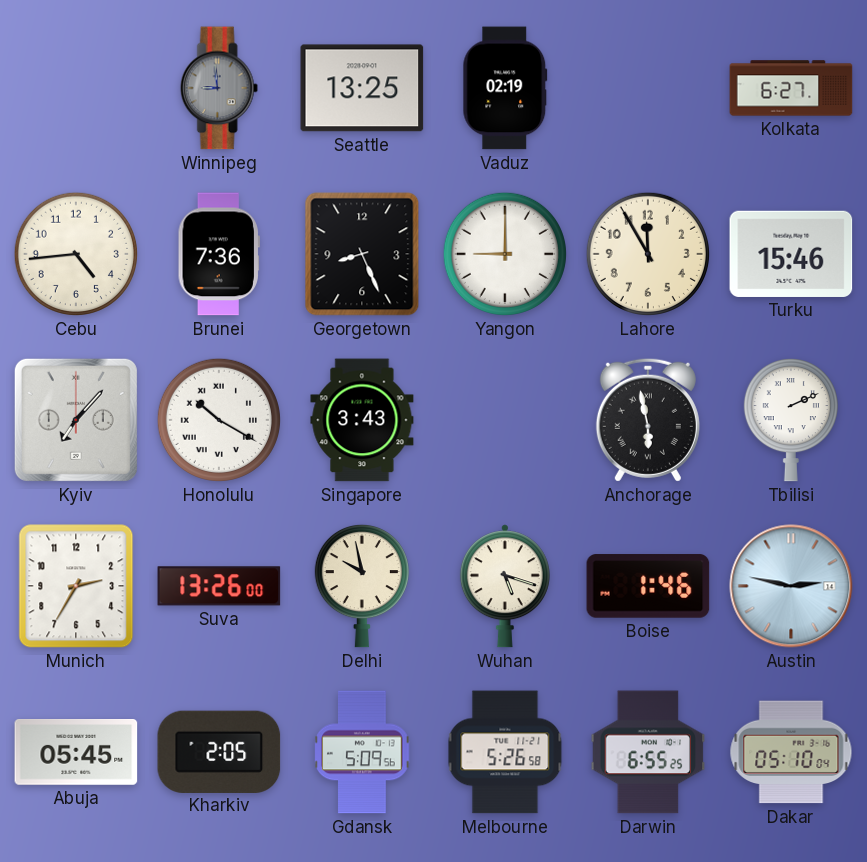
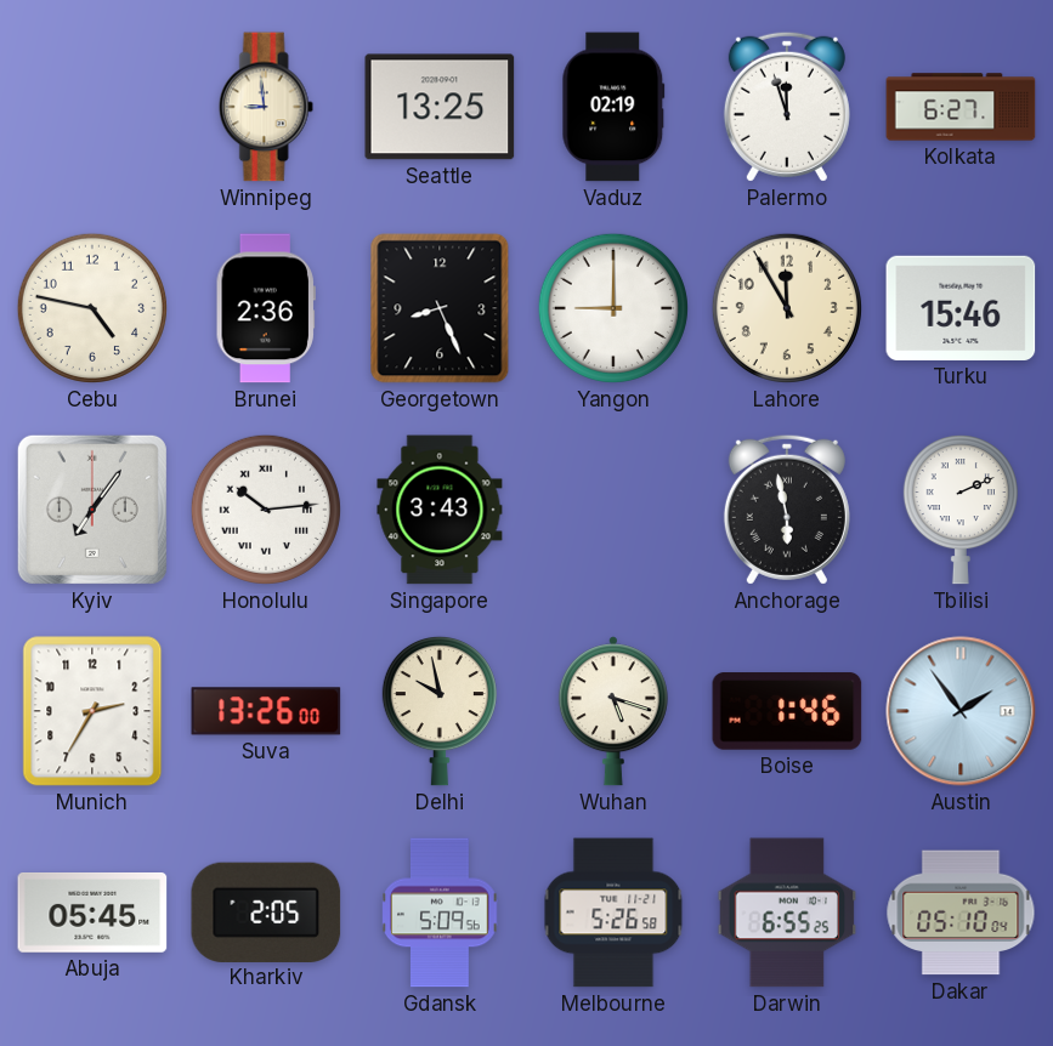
Winnipeg dial: grey -> cream (266, 107)
Palermo: none -> 11:57 (787, 107)
Cebu: 4:44 -> 4:47 (92, 308)
Brunei: 7:36 -> 2:36 (266, 308)
Kyiv: 7:07 -> 7:06 (92, 510)
Honolulu: 10:20 -> 10:14 (266, 510)
Austin: 2:47 -> 1:54 (961, 711)
